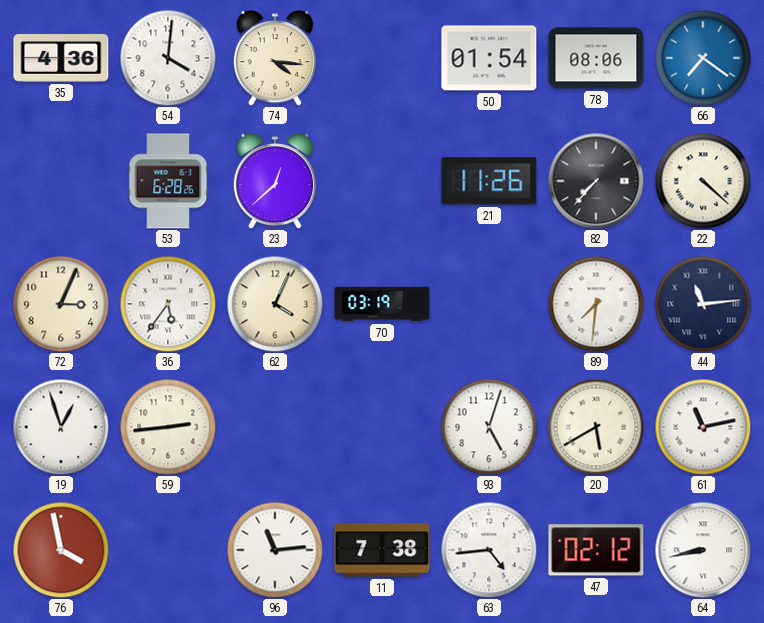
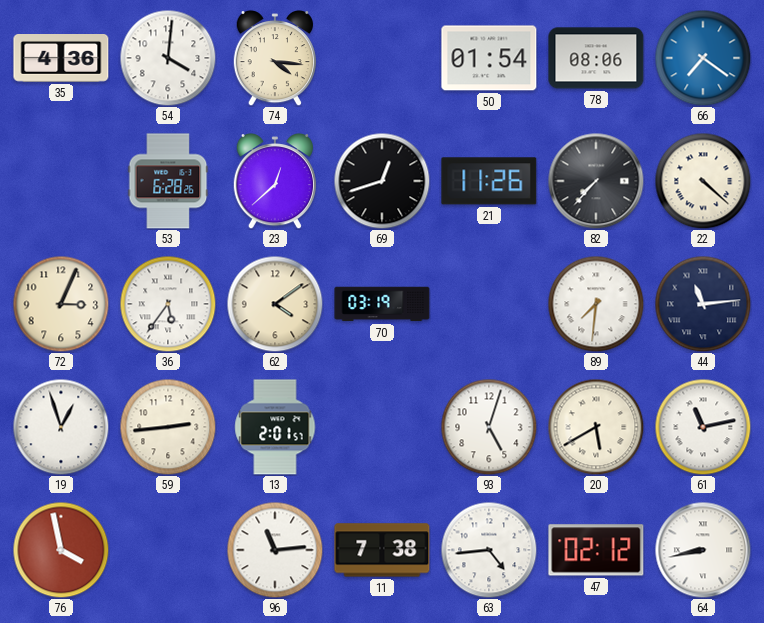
69: none -> 12:42 (382, 181)
62: 4:04 -> 4:09 (275, 304)
13: none -> 2:01 (275, 427)
